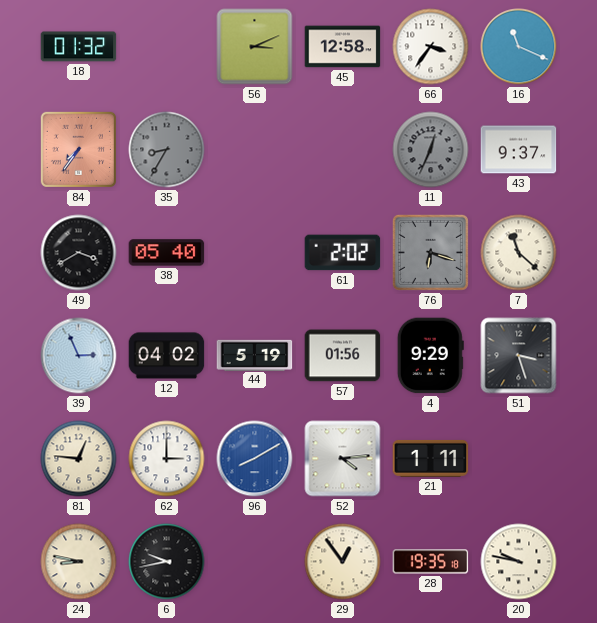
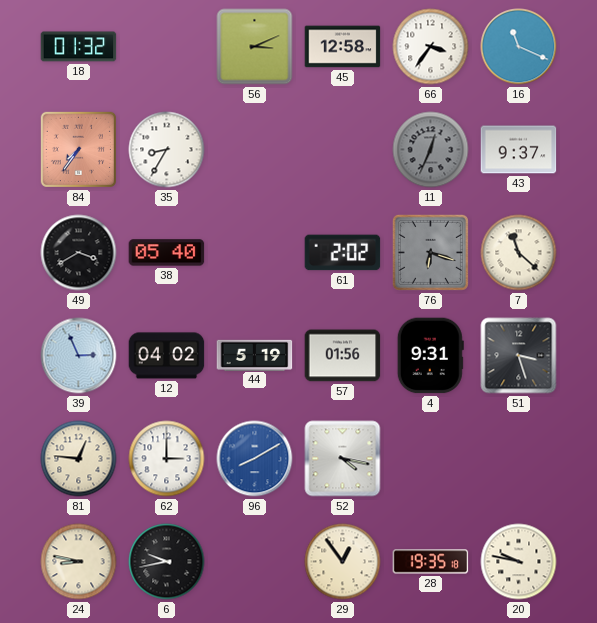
35 dial: grey -> white (167, 150)
4: 9:29 -> 9:31 (430, 356)
52: 4:14 -> 4:17 (343, 459)
21: 1:11 -> none (431, 458)
